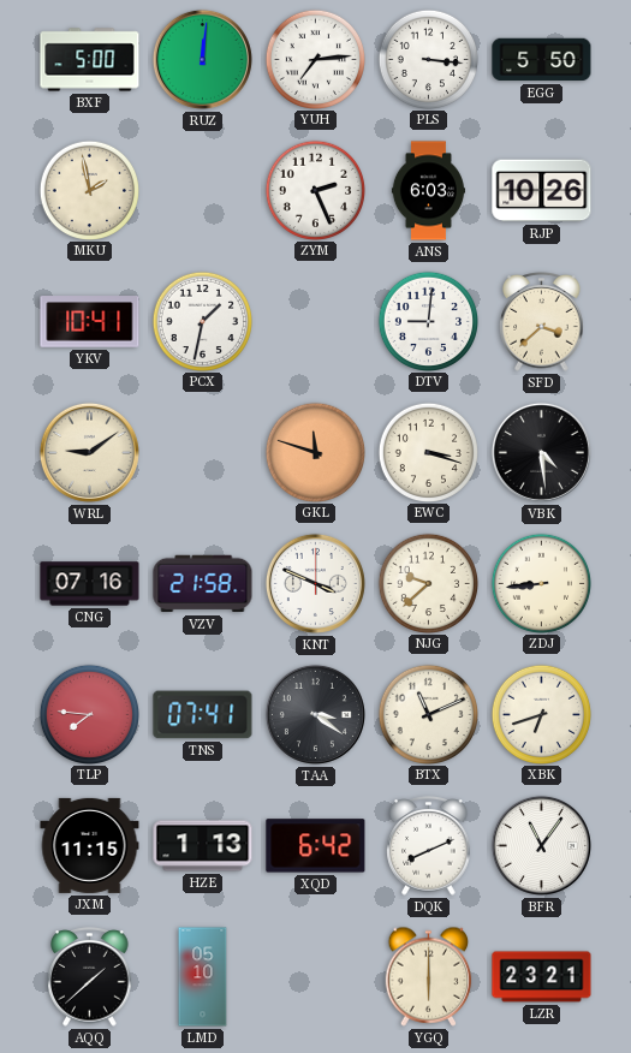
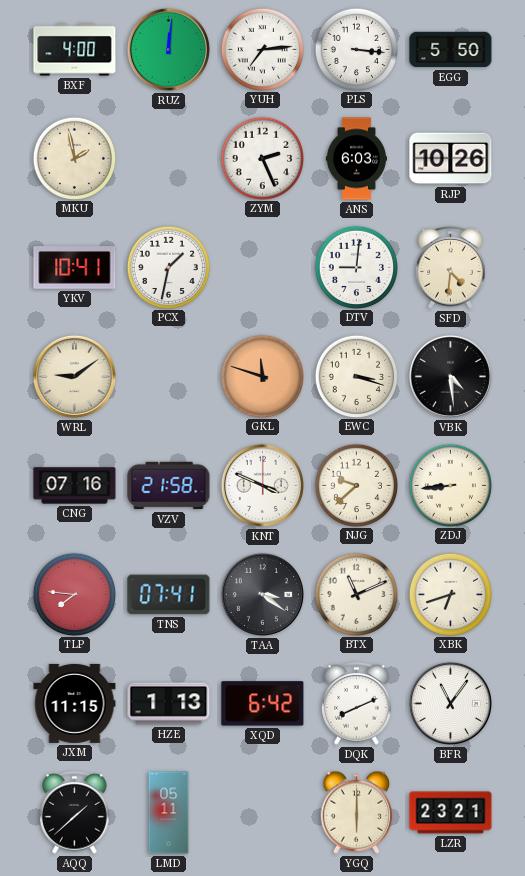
BXF: 5:00 -> 4:00 (75, 50)
SFD: 3:38 -> 4:31 (451, 268)
LMD: 05:10 -> 05:11 (169, 813)
